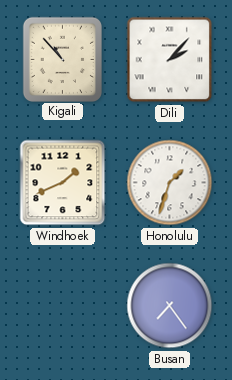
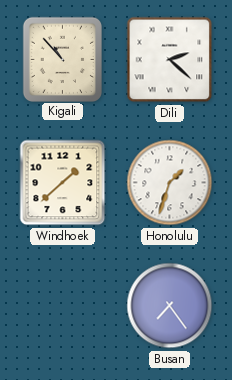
Dili: 2:07 -> 2:22 (170, 60)
Windhoek: 1:41 -> 1:38 (63, 183)
